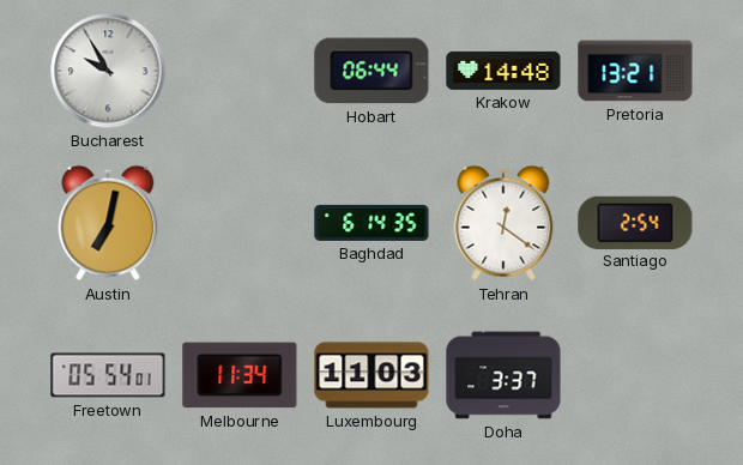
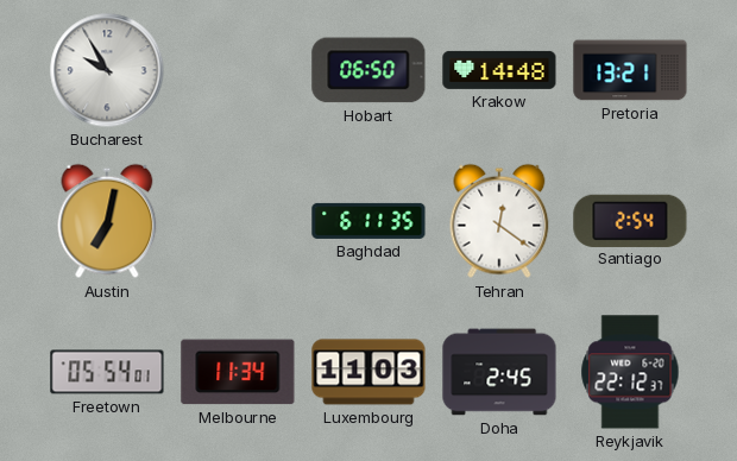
Hobart: 06:44 -> 06:50 (368, 70)
Baghdad: 6:14 -> 6:11 (368, 221)
Doha: 3:37 -> 2:45 (499, 372)
Reykjavik: none -> 22:12 (630, 372)
